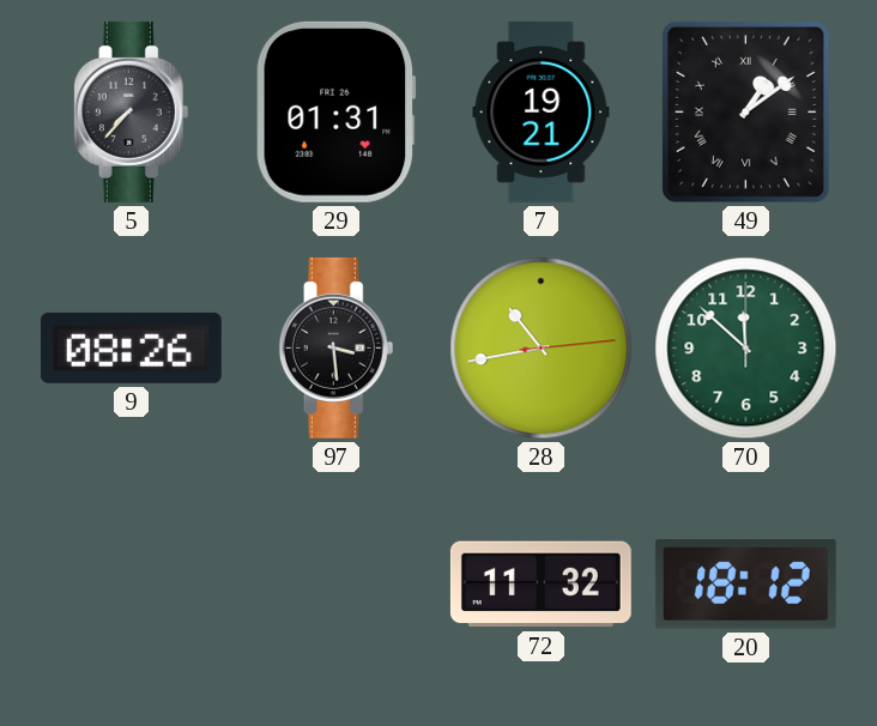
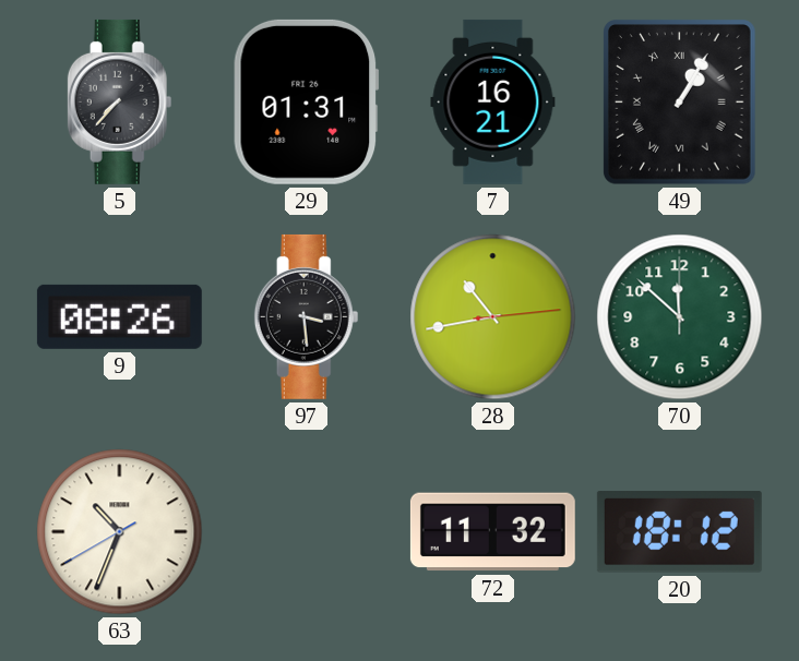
7: 19:21 -> 16:21 (493, 101)
49: 1:09 -> 1:05 (680, 103)
63: none -> 10:33 (120, 532)
